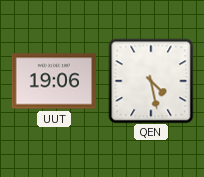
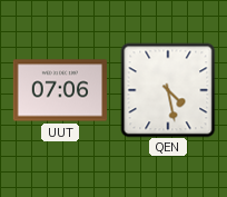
UUT: 19:06 -> 07:06 (60, 90)
